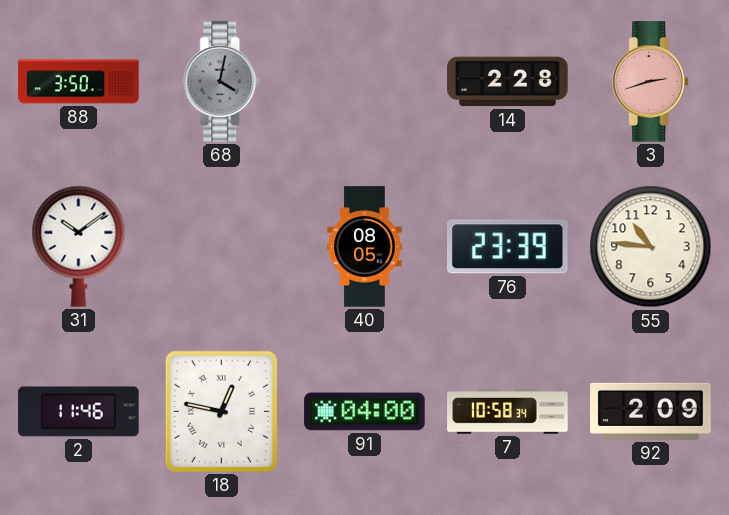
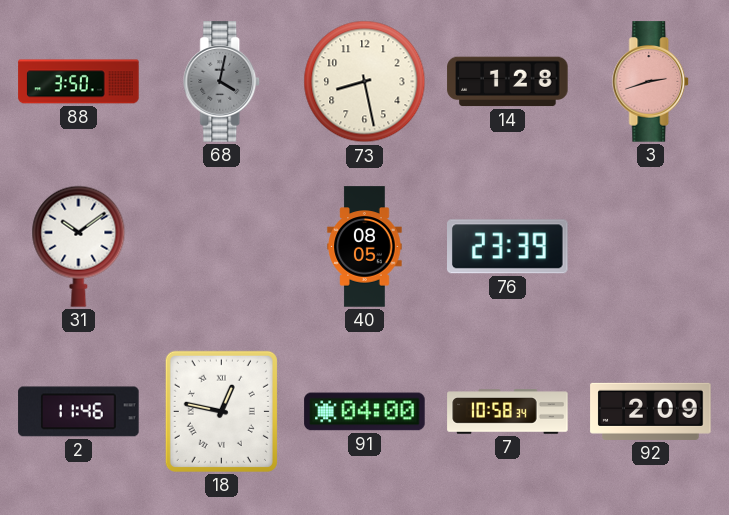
73: none -> 8:28 (365, 82)
14: 2:28 -> 1:28 (508, 82)
55: 10:46 -> none (651, 247)
